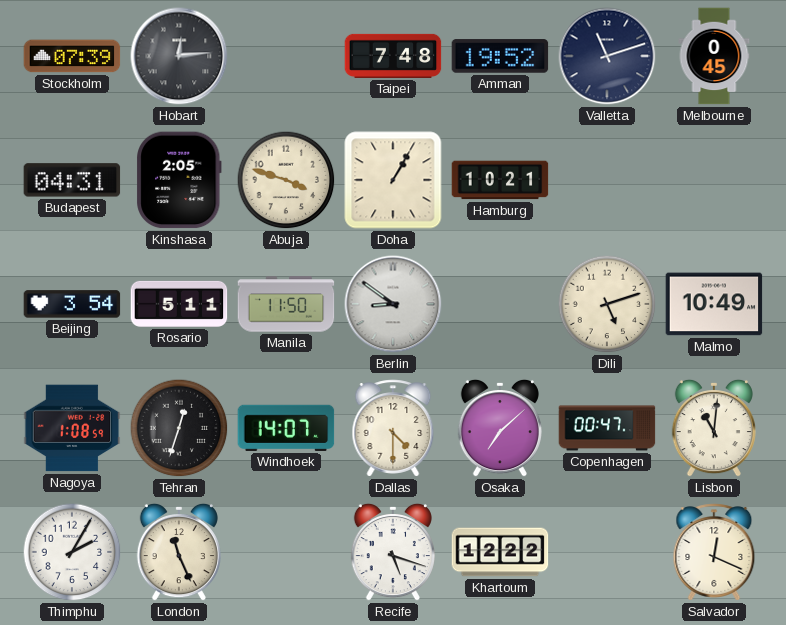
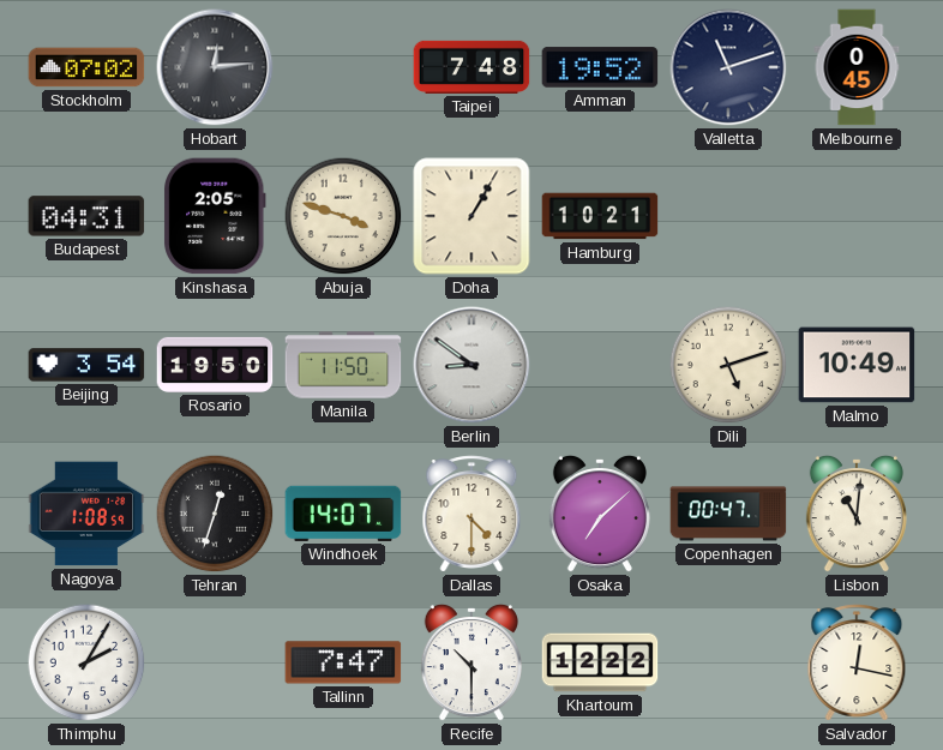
Stockholm: 07:39 -> 07:02 (86, 67)
Rosario: 5:11 -> 19:50 (215, 365)
London: 11:26 -> none (179, 552)
Tallinn: none -> 7:47 (343, 662)
Recife: 5:18 -> 10:30 (472, 662)
Salvador: 12:19 -> 12:17 (857, 662)
